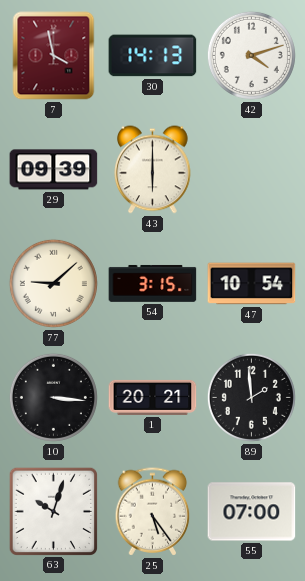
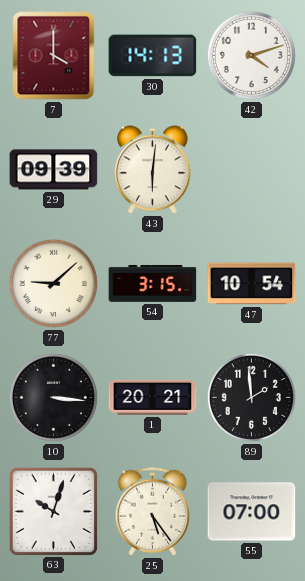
7: 3:58 -> 4:00 (54, 56)
43: 6:00 -> 6:01 (153, 170)
